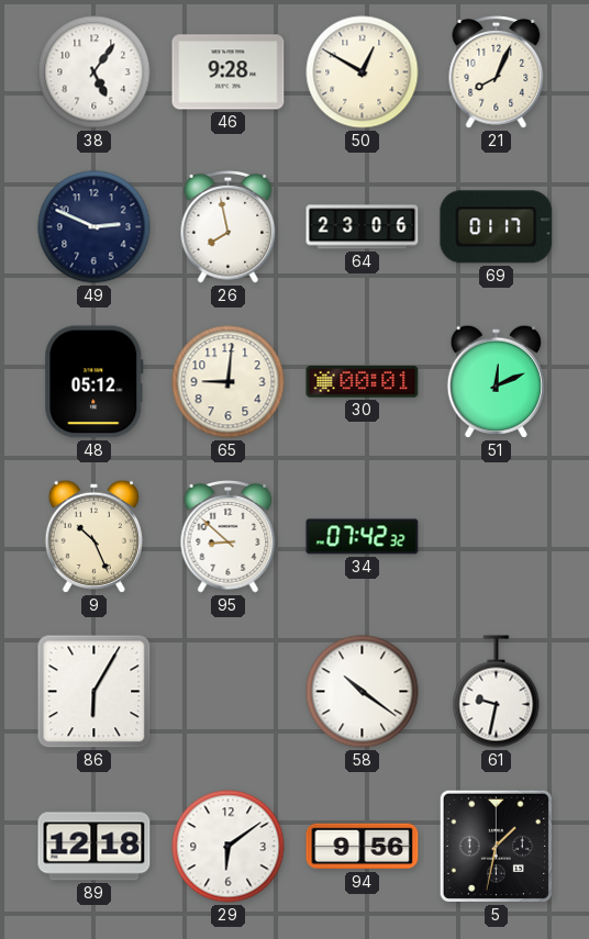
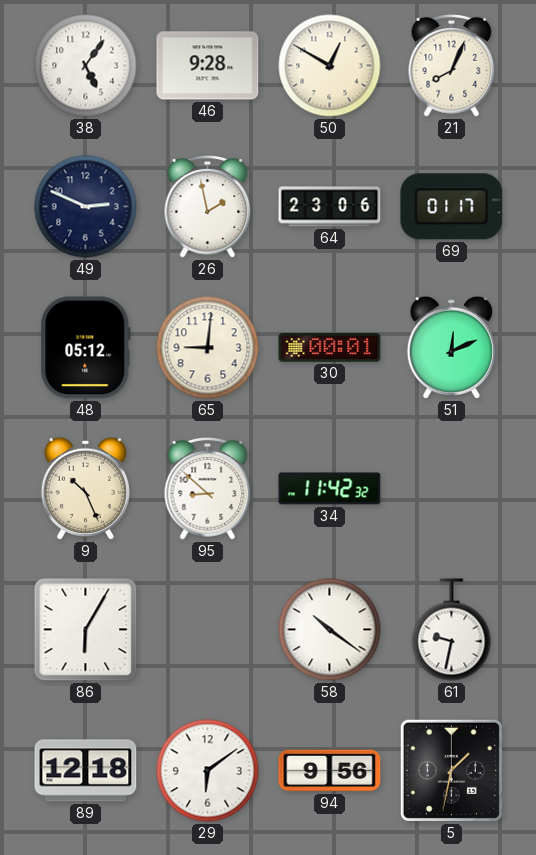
26: 7:58 -> 1:58 (208, 207)
34: 07:42 -> 11:42 (330, 489)
